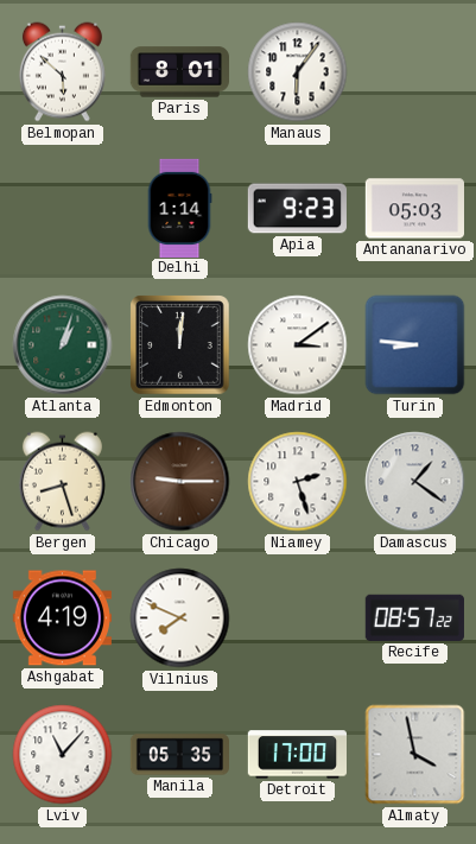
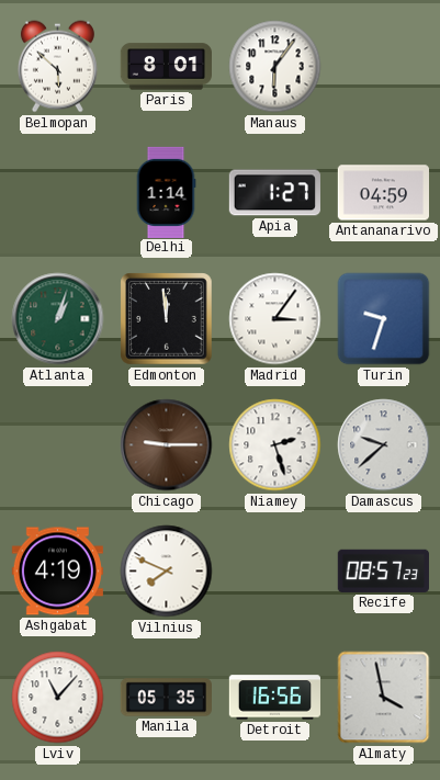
Apia: 9:23 -> 1:27 (274, 193)
Antananarivo: 05:03 -> 04:59 (383, 193)
Edmonton: 12:01 -> 11:59 (167, 319)
Madrid: 3:09 -> 3:06 (275, 319)
Turin: 8:46 -> 9:33 (384, 319)
Bergen: 8:27 -> none (62, 482)
Damascus: 1:21 -> 9:38 (384, 445)
Recife: 08:57:22 -> 08:57:23 (383, 570)
Detroit: 17:00 -> 16:56 (274, 698)
